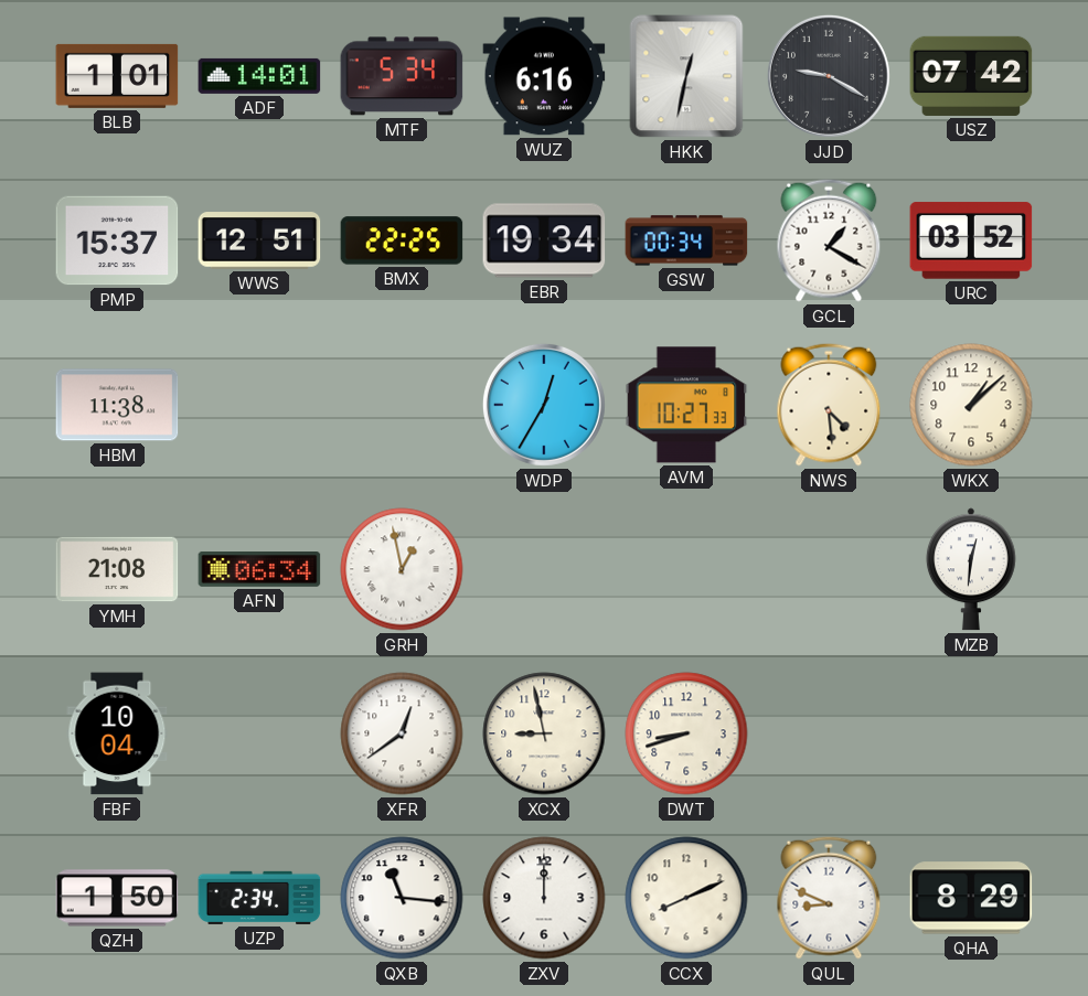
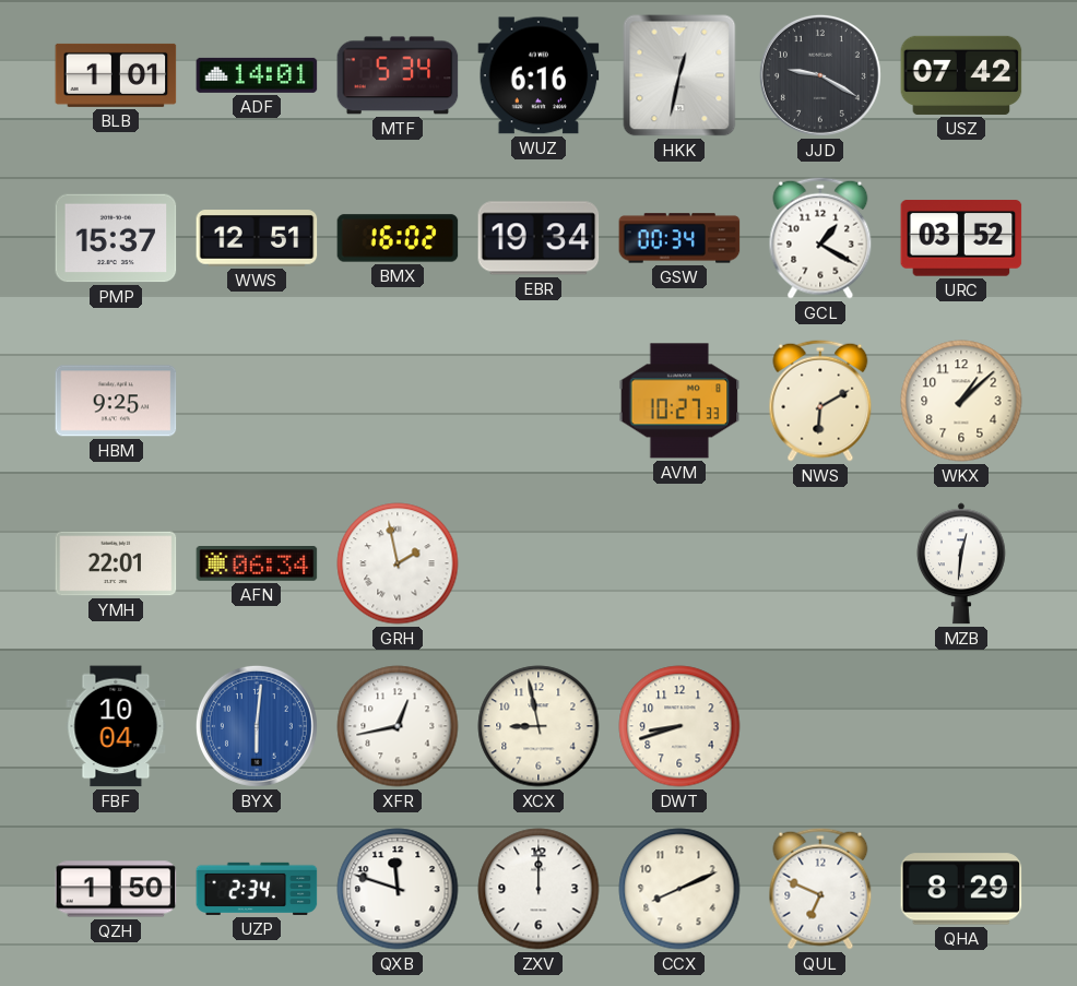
BMX: 22:25 -> 16:02 (398, 238)
HBM: 11:38 -> 9:25 (116, 401)
WDP: 12:35 -> none (544, 405)
NWS: 4:29 -> 6:10 (820, 401)
YMH: 21:08 -> 22:01 (116, 563)
GRH: 12:58 -> 1:58 (398, 563)
BYX: none -> 6:01 (257, 726)
XFR: 12:39 -> 12:43 (398, 726)
QXB: 11:16 -> 11:48 (398, 889)
QUL: 8:49 -> 6:49 (820, 889)
